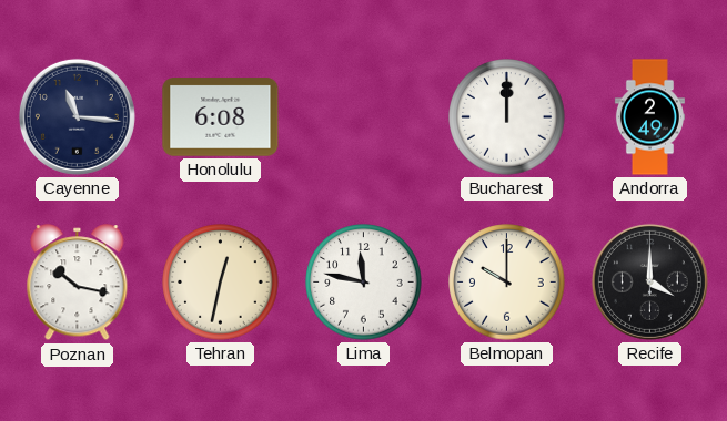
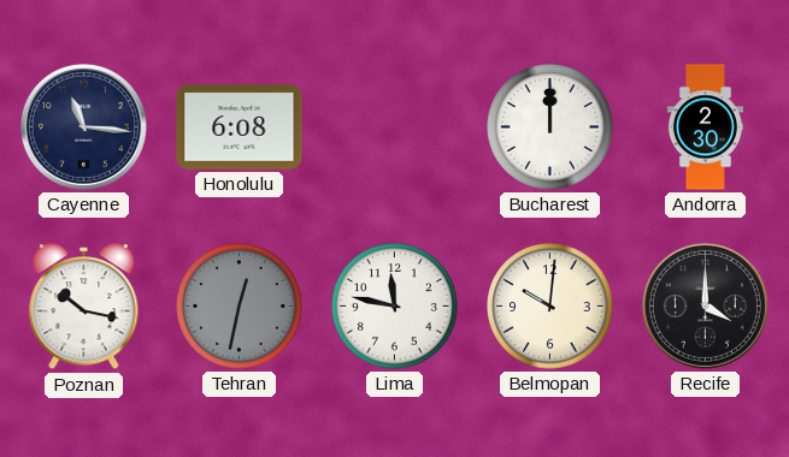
Andorra: 2:49 -> 2:30 (705, 127)
Tehran dial: cream -> grey (240, 307)
Belmopan: 10:00 -> 10:01 (550, 307)
